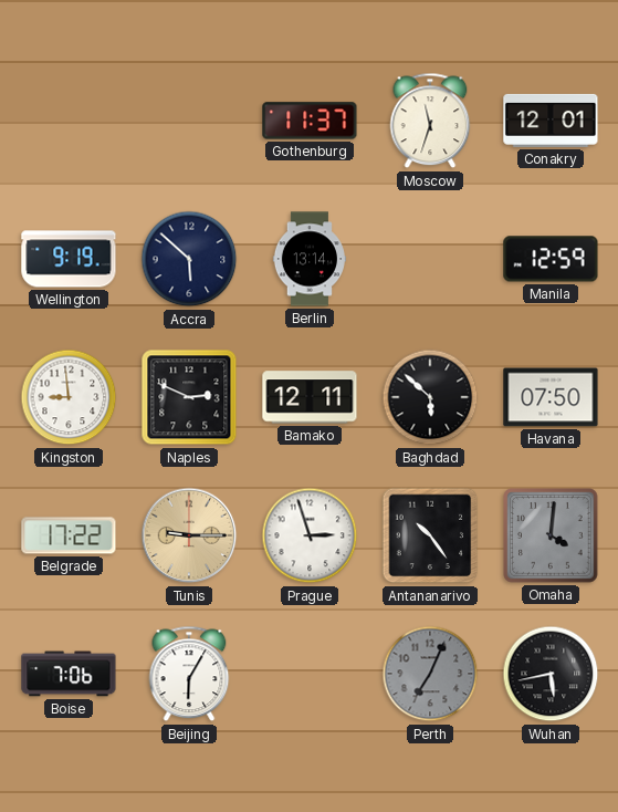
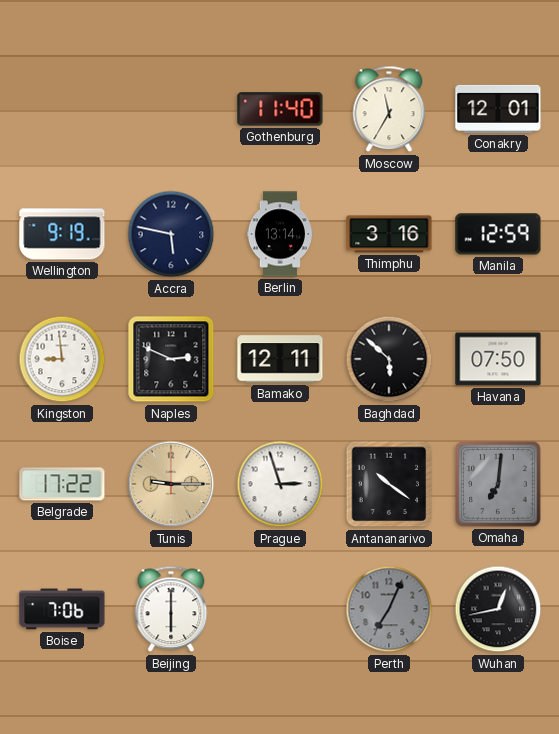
Gothenburg: 11:37 -> 11:40 (280, 109)
Moscow: 11:33 -> 11:35 (389, 109)
Accra: 5:52 -> 5:47 (171, 234)
Thimphu: none -> 3:16 (389, 234)
Antananarivo: 10:24 -> 10:21 (389, 484)
Omaha: 4:01 -> 7:01 (498, 484)
Beijing: 6:05 -> 6:00 (171, 609)
Wuhan: 5:43 -> 12:43 (498, 609)
